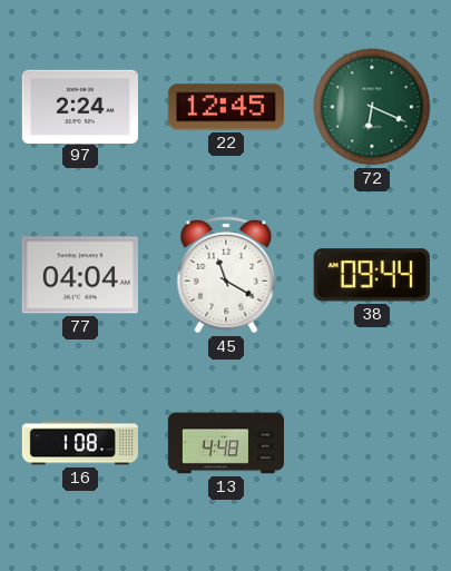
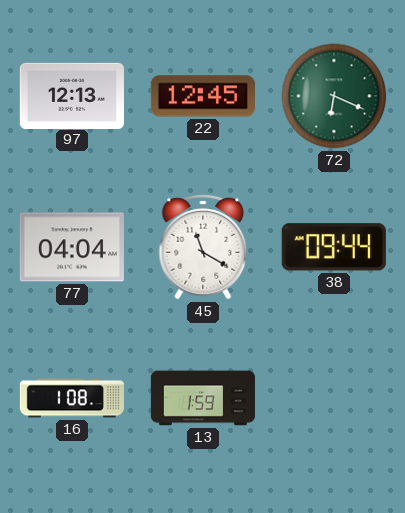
97: 2:24 -> 12:13 (72, 95)
13: 4:48 -> 1:59 (203, 398)
